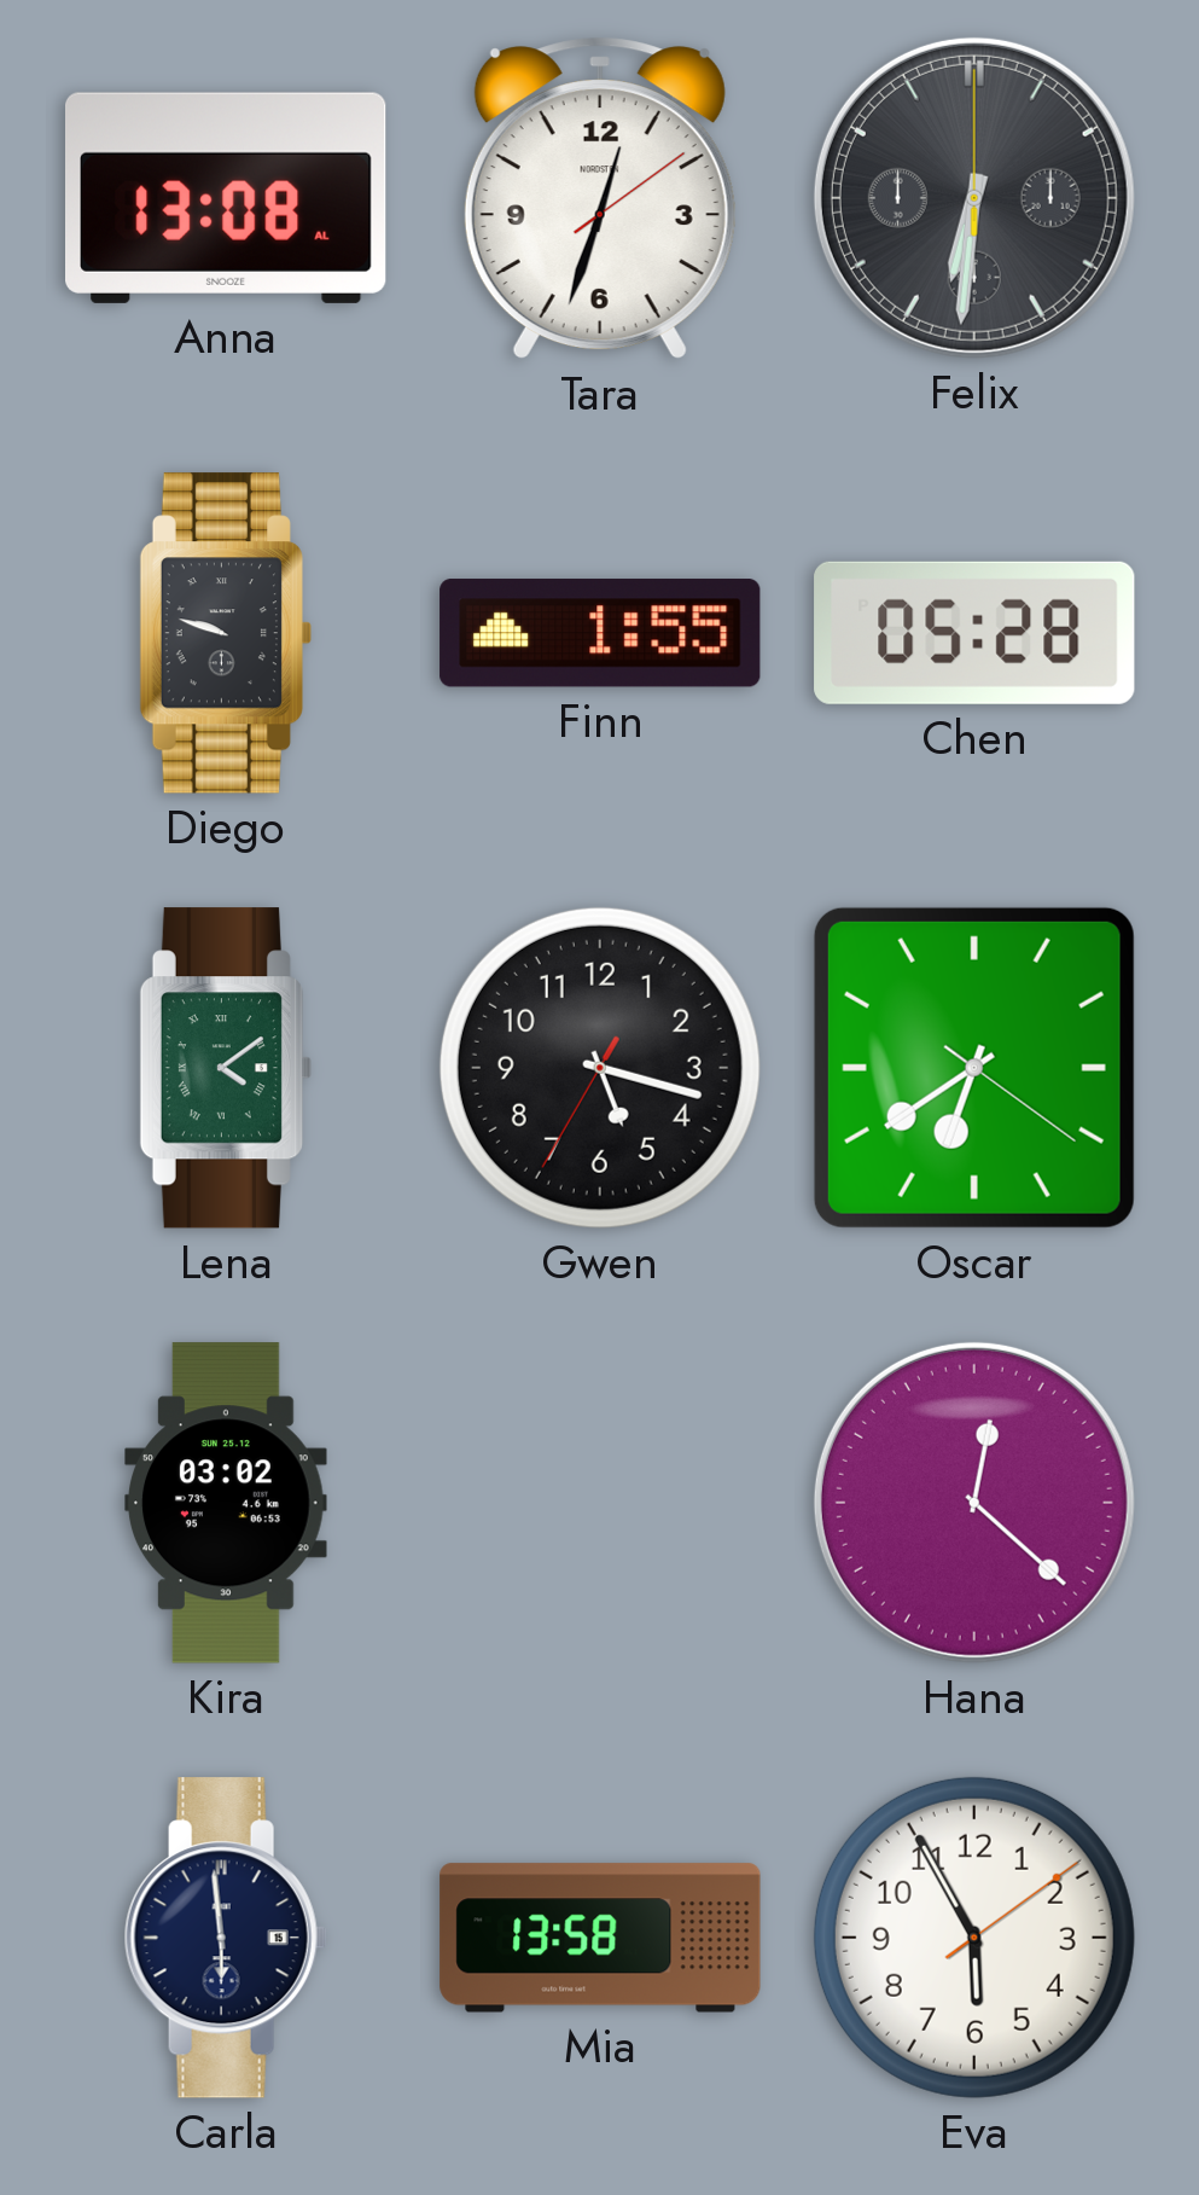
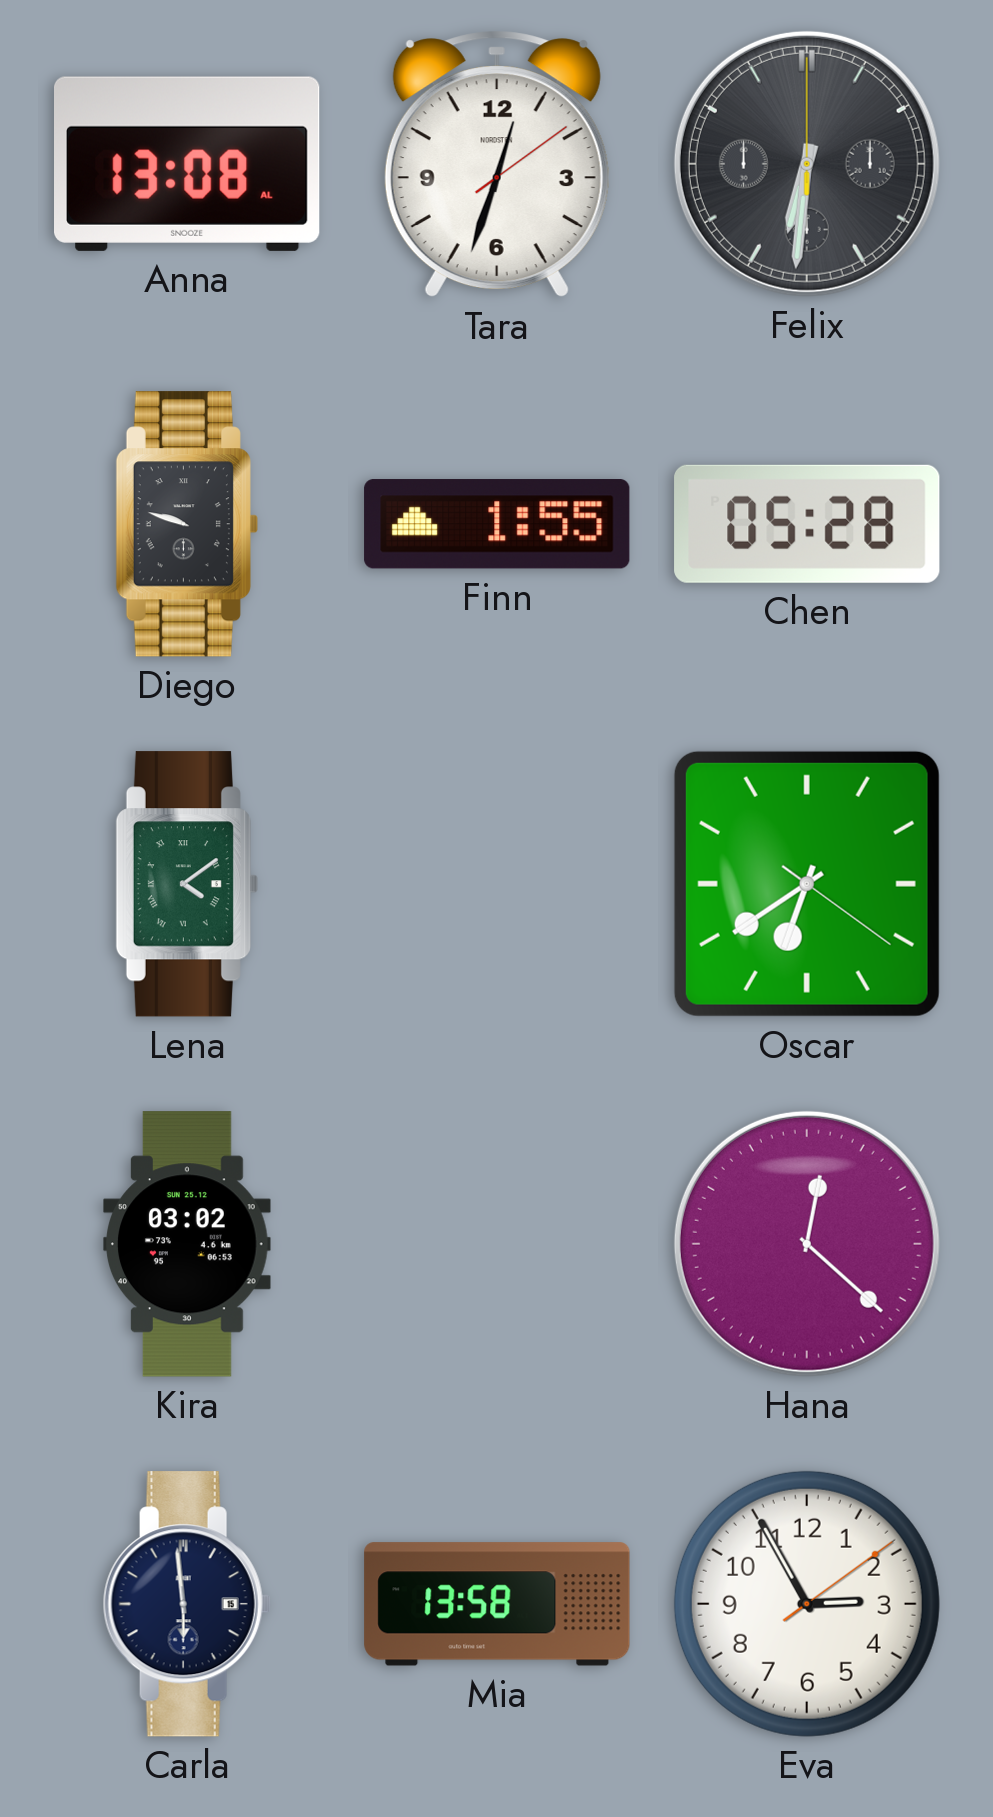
Gwen: 5:17 -> none (600, 1068)
Eva: 5:55 -> 2:55 (807, 1604)
